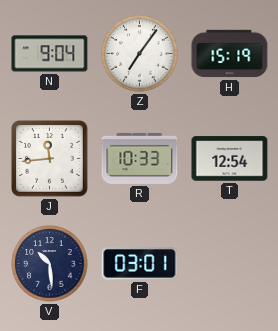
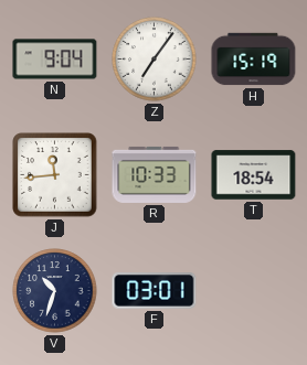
T: 12:54 -> 18:54 (254, 175)
V: 10:29 -> 10:33 (55, 291)
